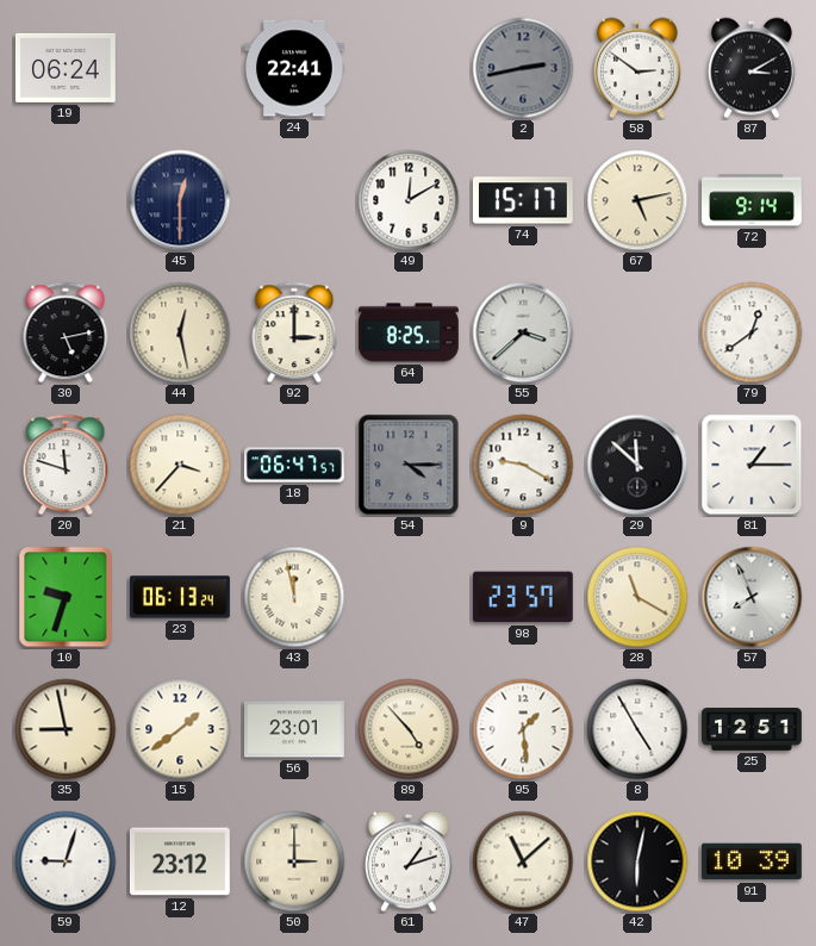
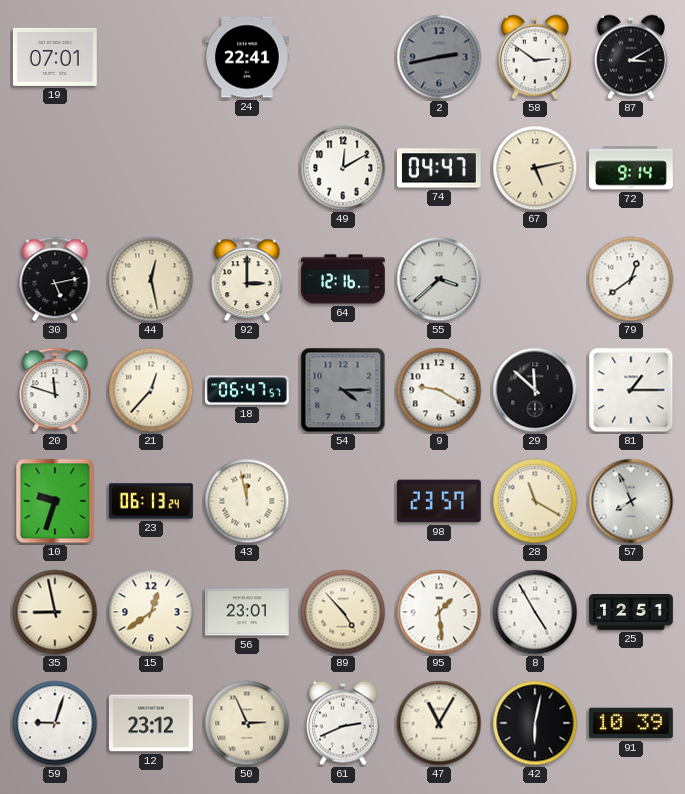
19: 06:24 -> 07:01 (55, 57)
45: 12:30 -> none (180, 200)
74: 15:17 -> 04:47 (439, 168)
64: 8:25 -> 12:16 (343, 279)
21: 3:37 -> 12:37 (151, 390)
15: 1:39 -> 12:39 (151, 612)
50: 3:00 -> 2:56 (247, 723)
61: 1:12 -> 2:41 (343, 723)
47: 11:08 -> 11:05 (439, 723)
